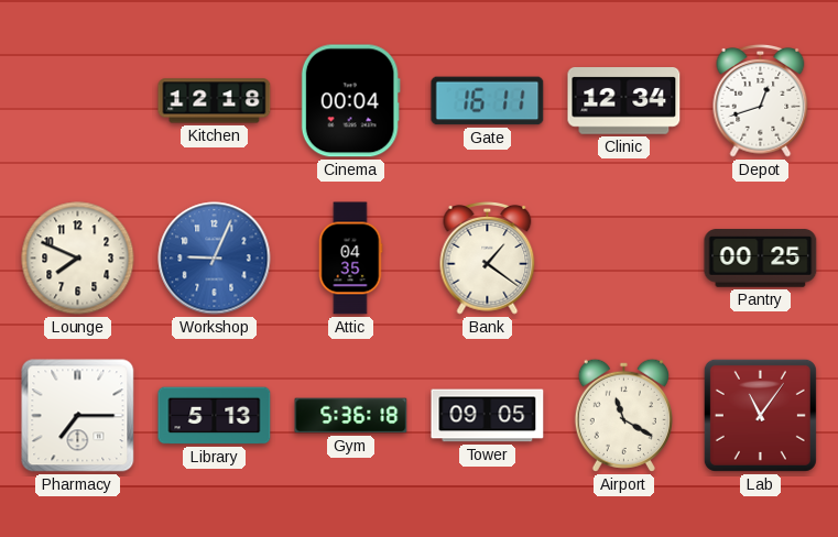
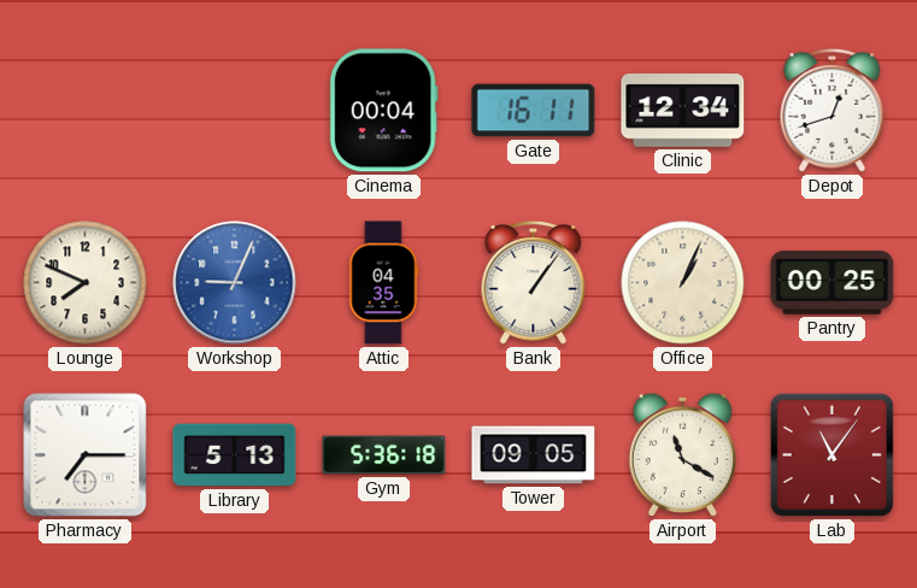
Kitchen: 12:18 -> none (215, 101)
Bank: 1:21 -> 1:06 (534, 282)
Office: none -> 1:04 (683, 283)
